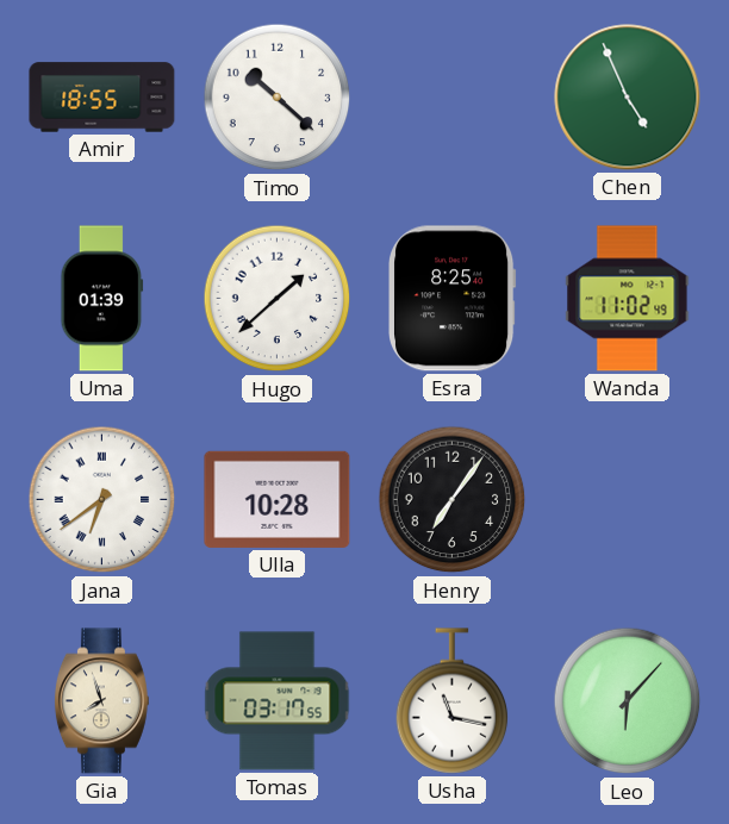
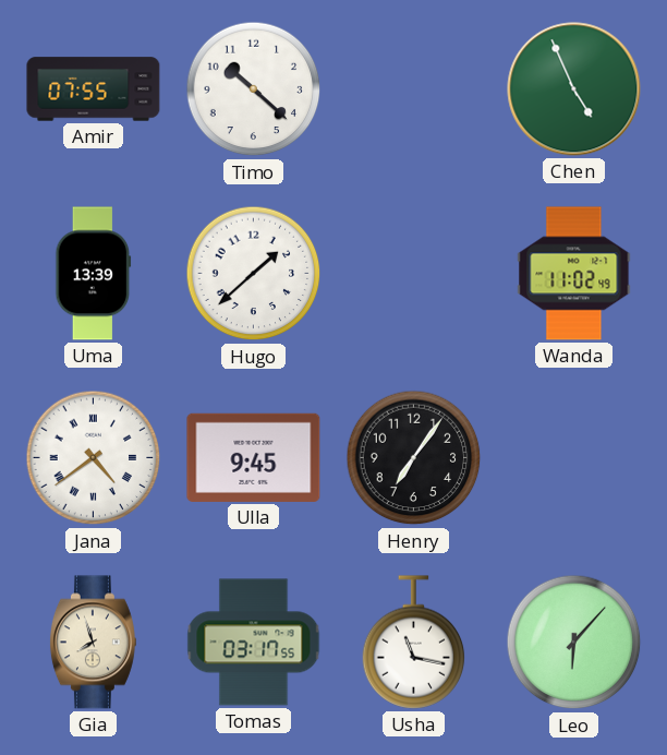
Amir: 18:55 -> 07:55 (94, 89)
Uma: 01:39 -> 13:39 (94, 274)
Esra: 8:25 -> none (453, 299)
Jana: 6:39 -> 4:39 (94, 458)
Ulla: 10:28 -> 9:45 (254, 457)
